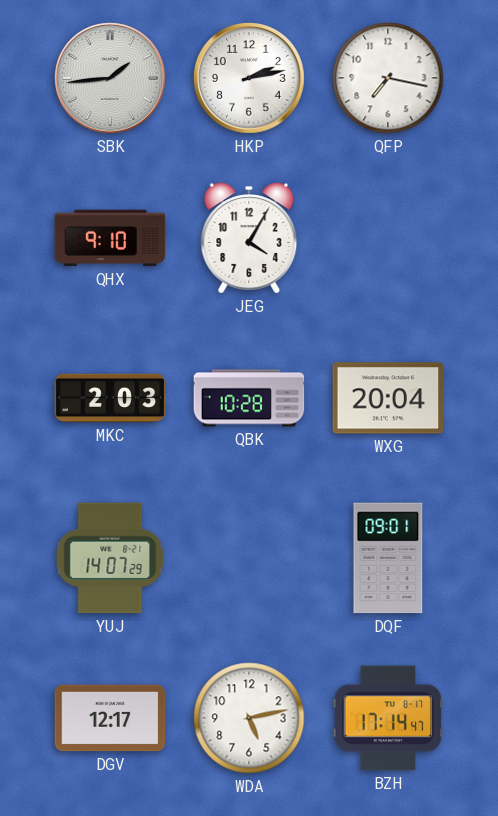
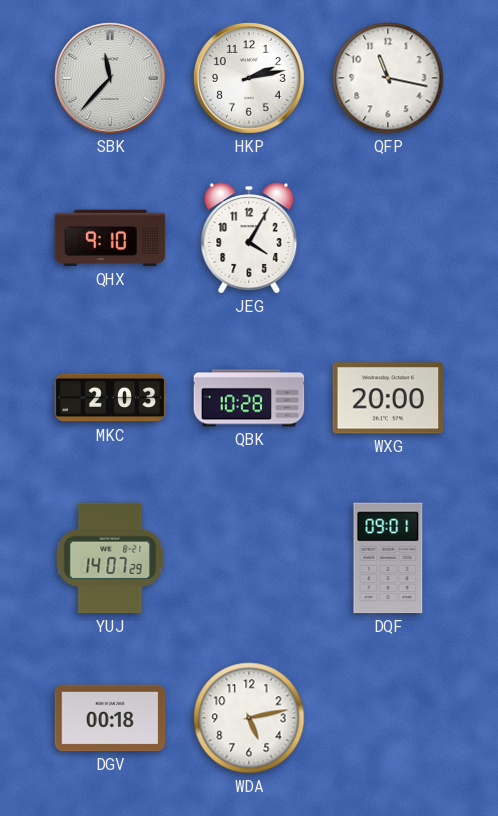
SBK: 1:44 -> 11:37 (111, 79)
QFP: 7:17 -> 11:17 (388, 78)
WXG: 20:04 -> 20:00 (388, 398)
DGV: 12:17 -> 00:18 (110, 718)
BZH: 17:14 -> none (388, 718)
